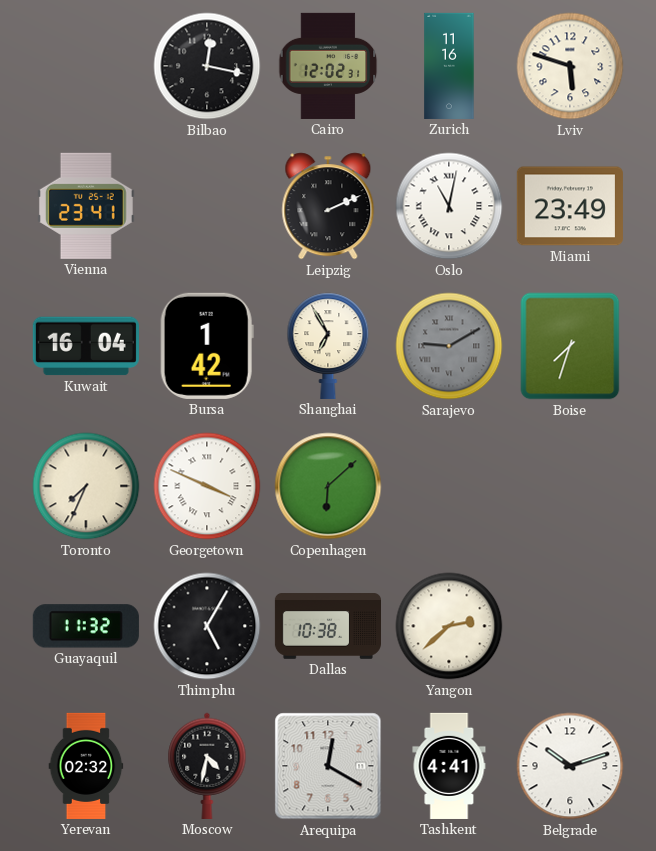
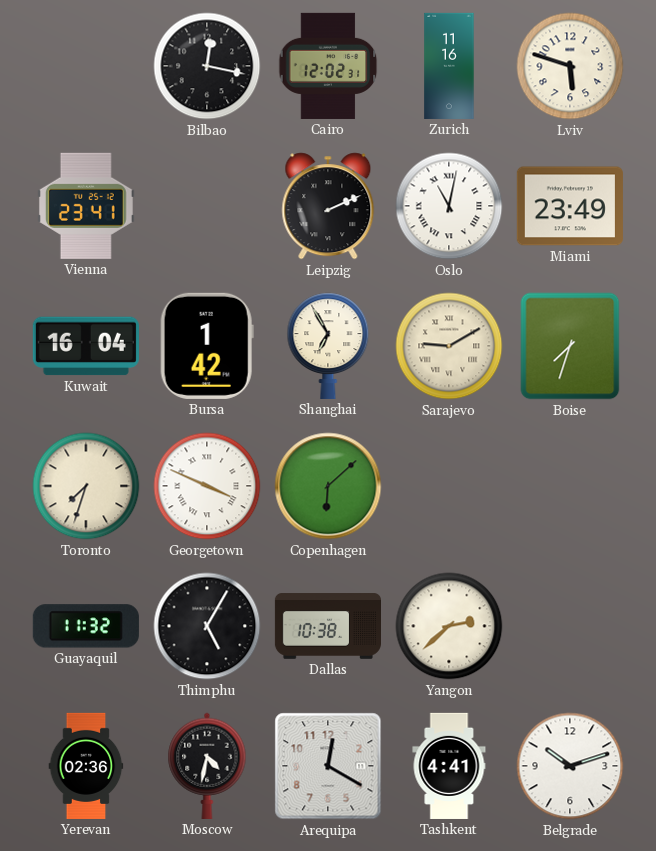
Sarajevo dial: grey -> cream (449, 346)
Toronto: 7:34 -> 7:33 (86, 486)
Yerevan: 02:32 -> 02:36 (86, 766)
